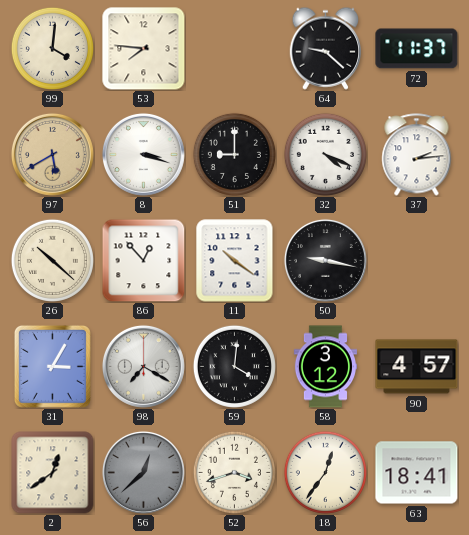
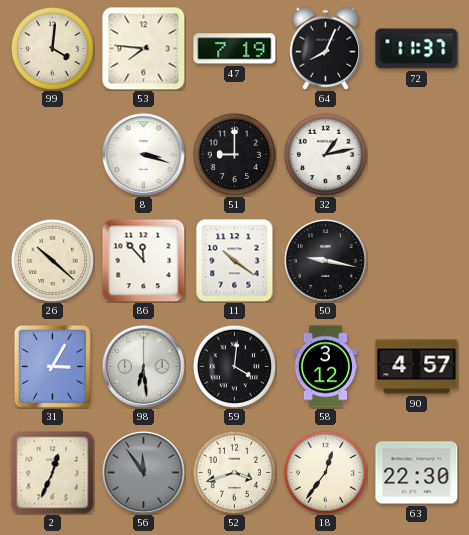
47: none -> 7:19 (235, 49)
64: 9:22 -> 8:04 (326, 48)
97: 5:40 -> none (52, 154)
32: 4:19 -> 1:13 (325, 154)
37: 2:14 -> none (417, 155)
86: 12:53 -> 11:53 (143, 260)
98: 7:20 -> 6:29 (143, 366)
2: 12:39 -> 12:34 (53, 473)
56: 12:38 -> 11:54 (143, 472)
63: 18:41 -> 22:30 (417, 473)
